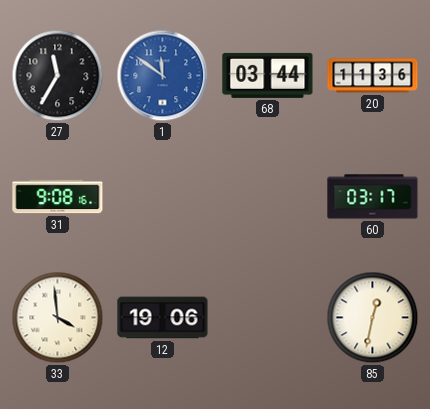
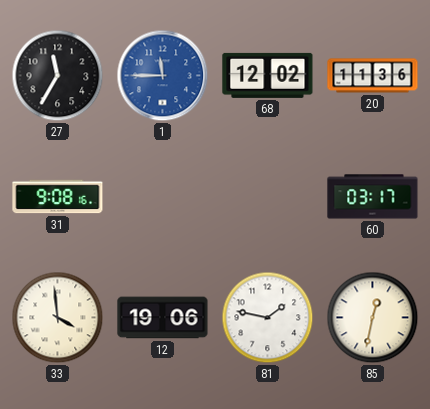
1: 11:51 -> 11:45 (163, 76)
68: 03:44 -> 12:02 (268, 75)
81: none -> 1:47 (268, 318)
